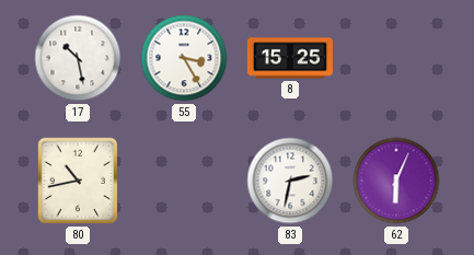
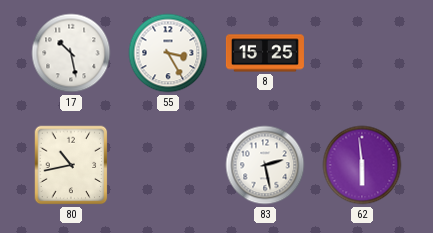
83: 2:32 -> 2:28 (265, 165)
62: 6:04 -> 5:59 (362, 165)
